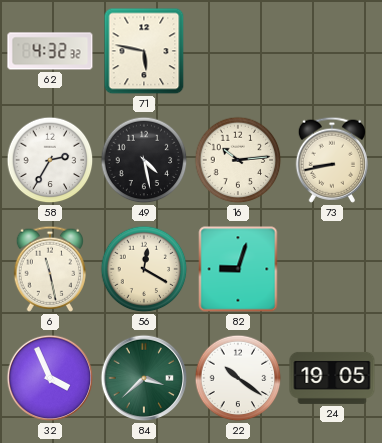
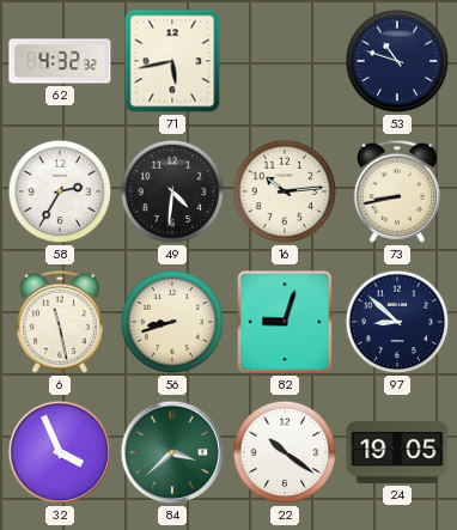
71: 5:47 -> 5:43 (172, 61)
53: none -> 10:48 (397, 61)
49: 4:28 -> 4:31 (172, 191)
56: 12:20 -> 8:42 (172, 322)
97: none -> 8:52 (397, 322)
